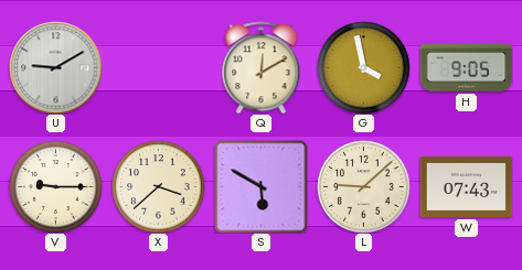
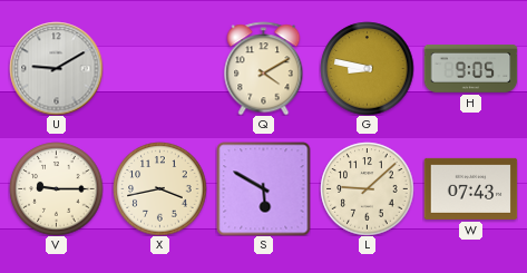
Q: 12:10 -> 4:10 (264, 68)
G: 3:58 -> 8:47 (367, 68)
X: 3:38 -> 3:43 (159, 188)
